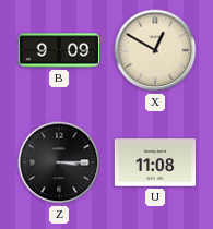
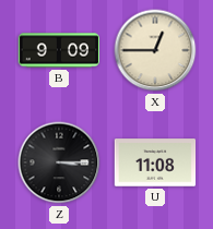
X: 12:50 -> 12:45 (155, 50)
